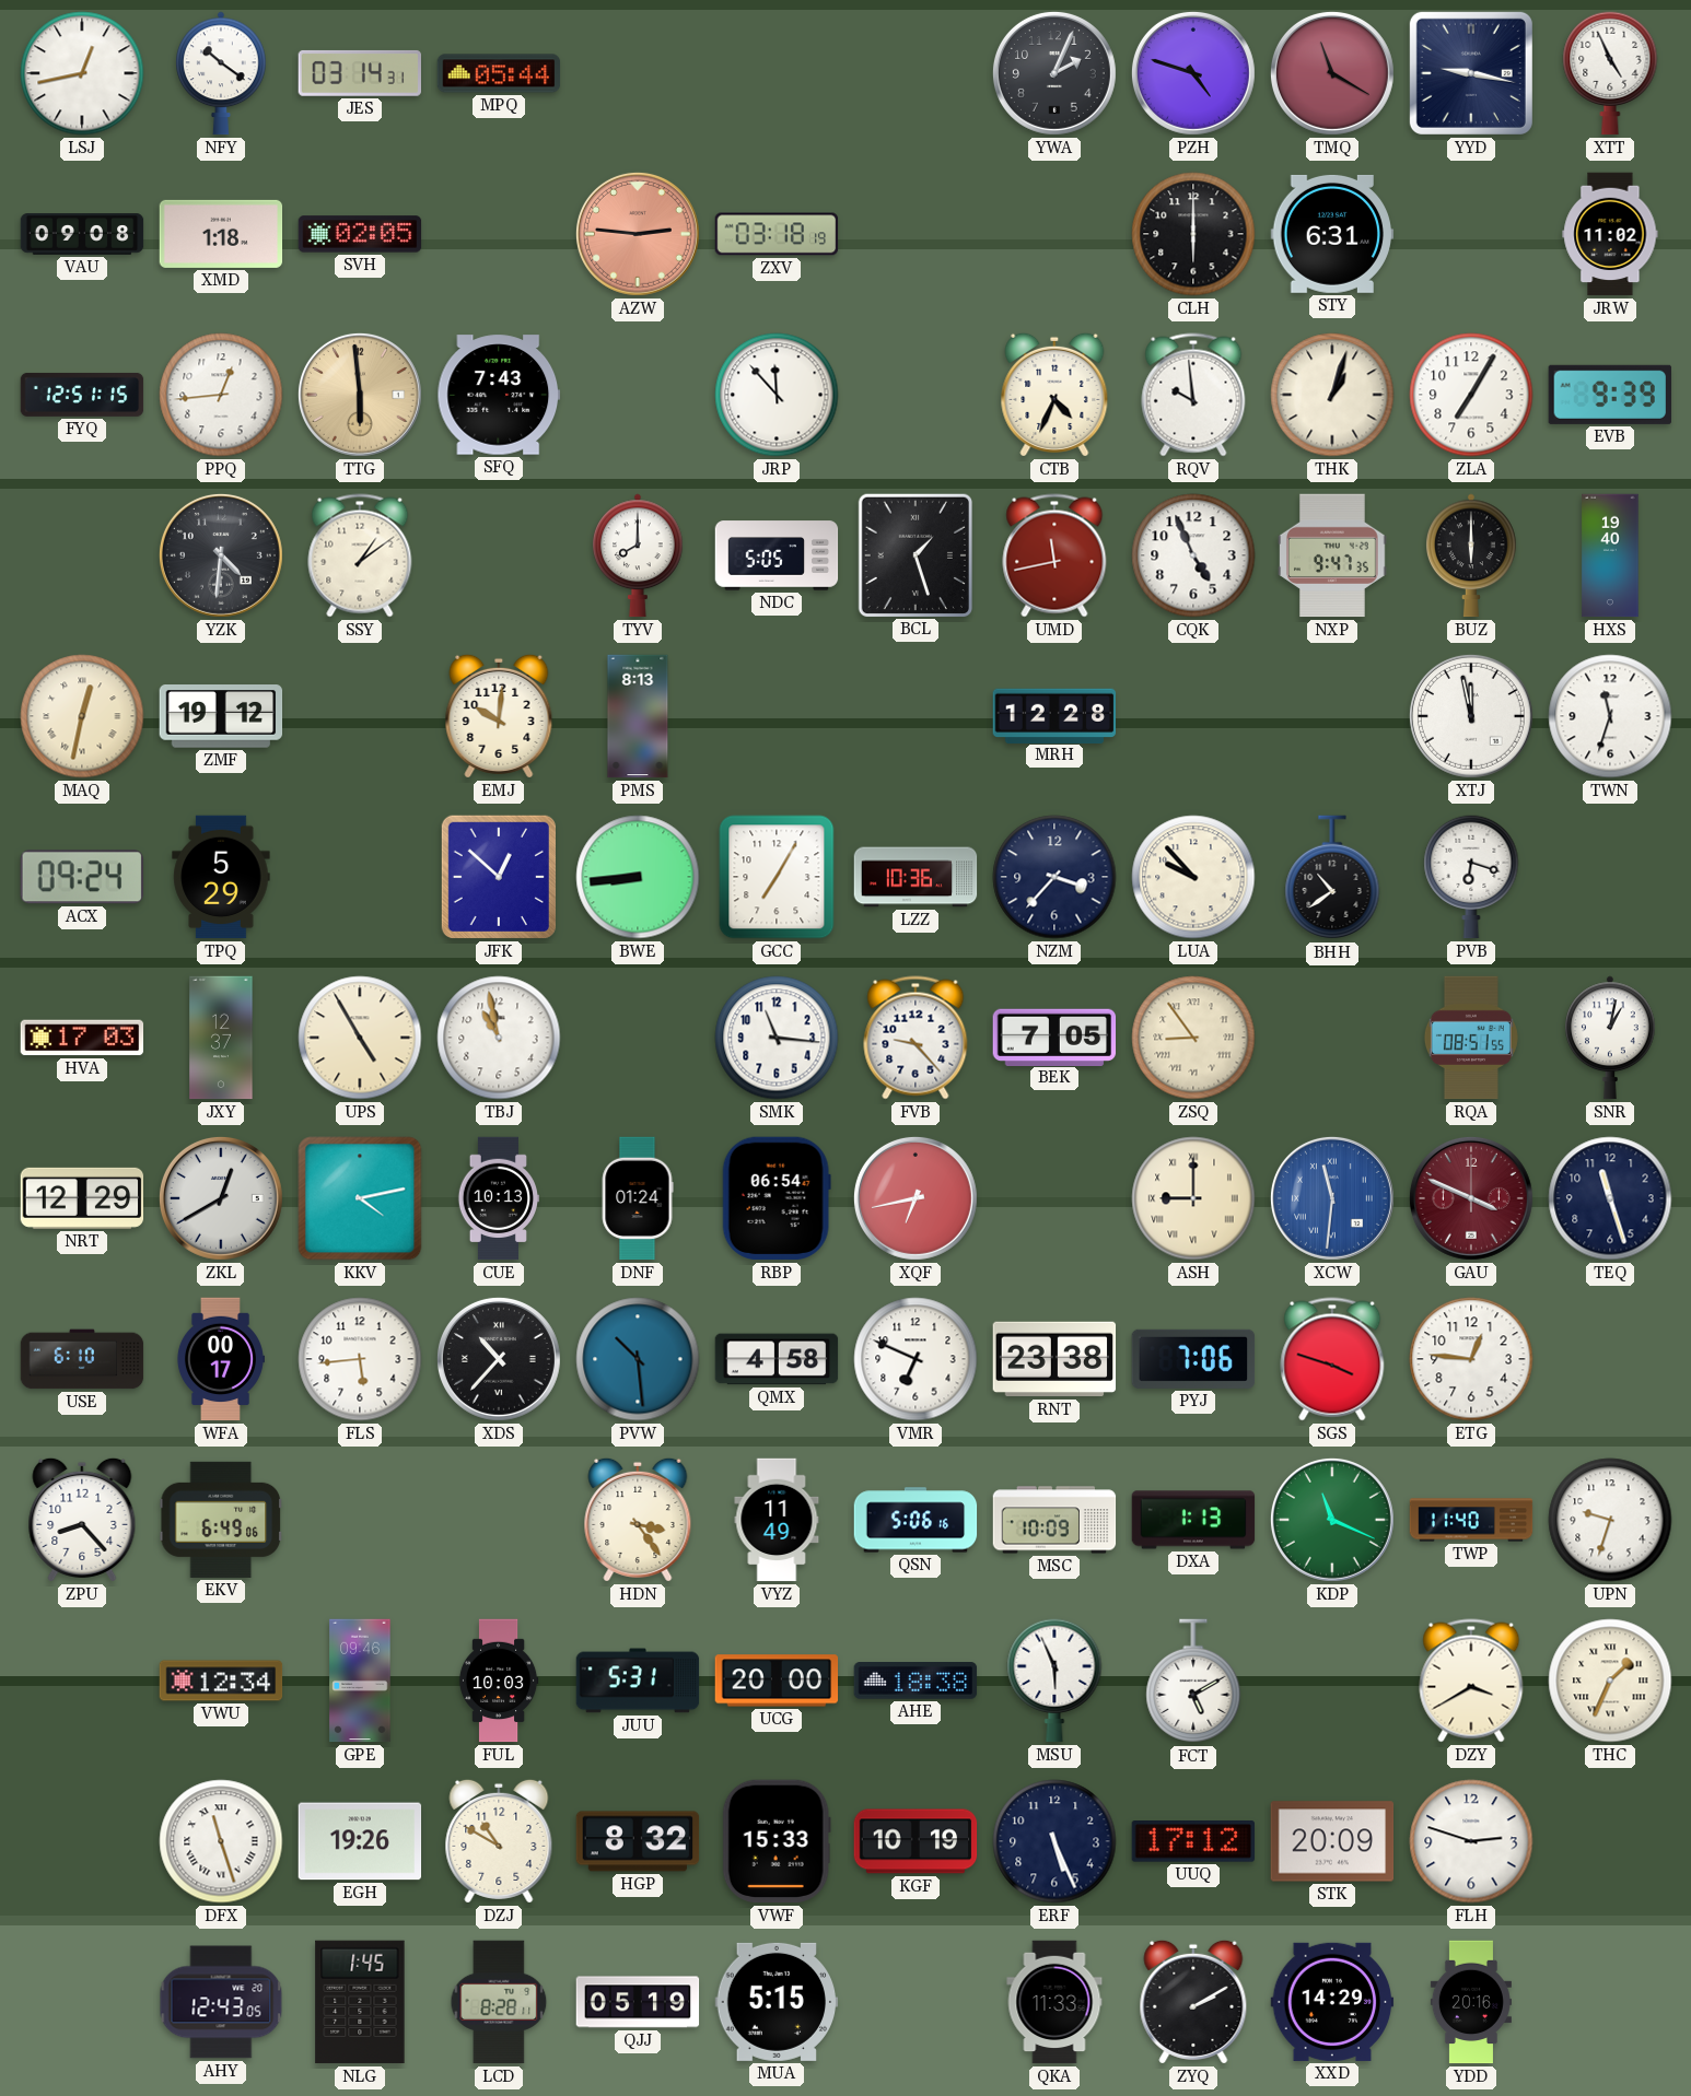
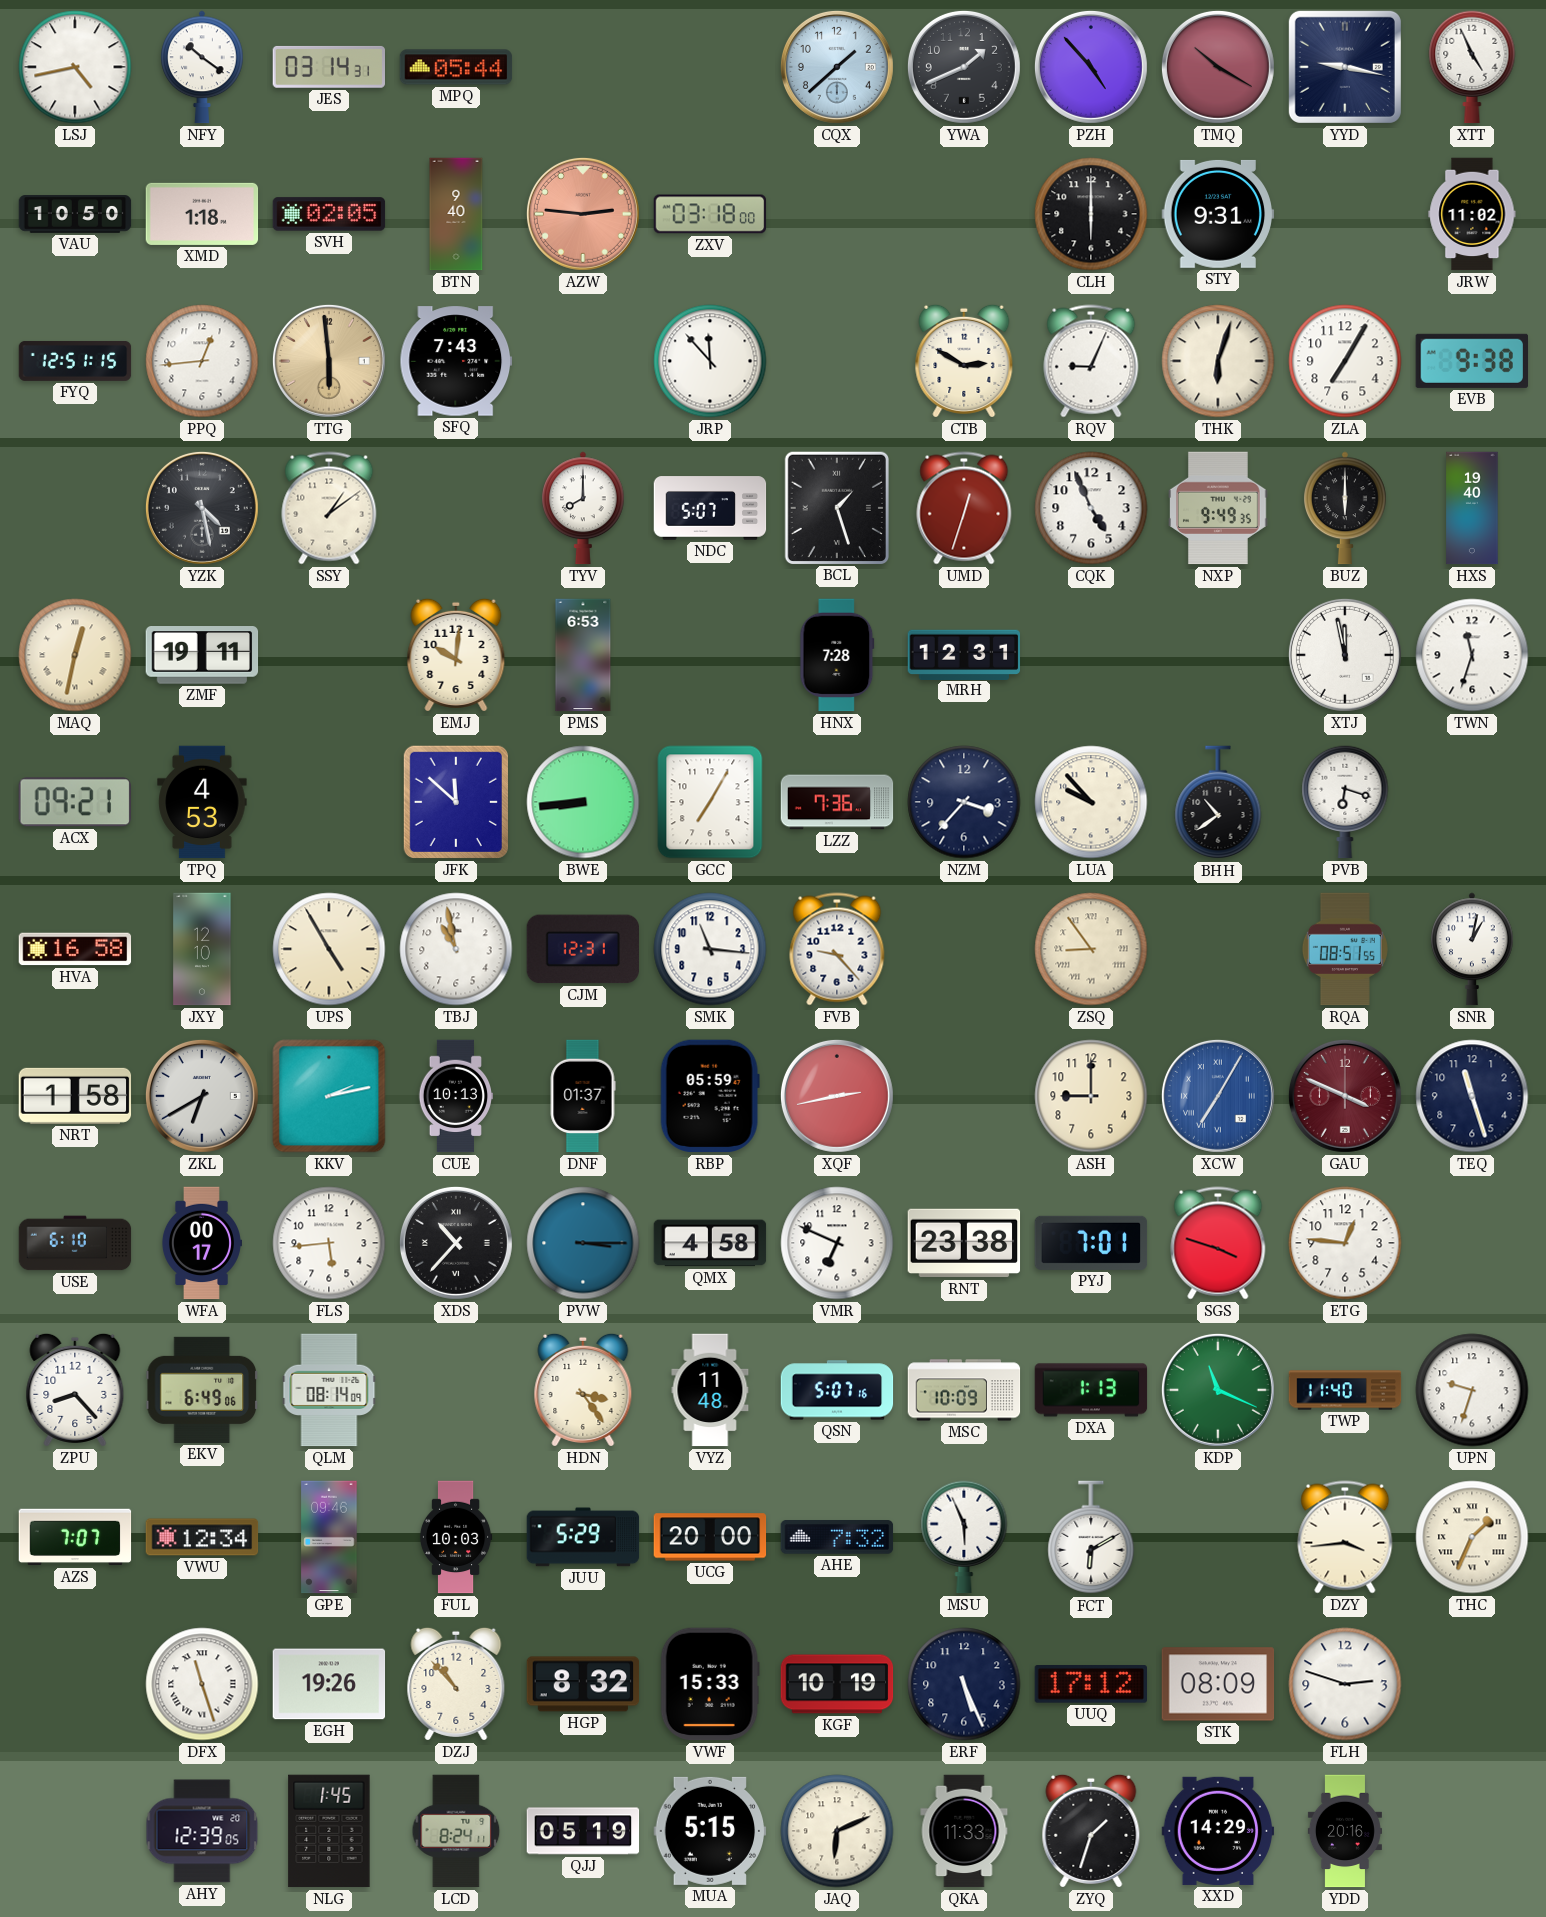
LSJ: 12:43 -> 4:43 (75, 67)
CQX: none -> 1:38 (837, 67)
YWA: 2:04 -> 1:41 (964, 67)
PZH: 4:48 -> 4:53 (1091, 67)
TMQ: 11:20 -> 10:20 (1218, 67)
VAU: 09:08 -> 10:50 (75, 214)
BTN: none -> 9:40 (456, 214)
ZXV: 03:18:19 -> 03:18:00 (710, 214)
STY: 6:31 -> 9:31 (1218, 214)
CTB: 4:34 -> 2:50 (964, 361)
RQV: 9:59 -> 9:04 (1091, 361)
THK: 1:03 -> 6:03 (1218, 361)
EVB: 9:39 -> 9:38 (1471, 361)
YZK: 4:31 -> 4:28 (202, 508)
NDC: 5:05 -> 5:07 (710, 508)
UMD: 11:43 -> 12:33 (964, 508)
NXP: 9:47 -> 9:49 (1219, 508)
ZMF: 19:12 -> 19:11 (202, 656)
PMS: 8:13 -> 6:53 (583, 655)
HNX: none -> 7:28 (837, 655)
MRH: 12:28 -> 12:31 (964, 654)
ACX: 09:24 -> 09:21 (75, 802)
TPQ: 5:29 -> 4:53 (202, 802)
JFK: 12:52 -> 11:52 (456, 802)
LZZ: 10:36 -> 7:36 (837, 802)
HVA: 17:03 -> 16:58 (75, 949)
JXY: 12:37 -> 12:10 (202, 949)
CJM: none -> 12:31 (582, 949)
BEK: 7:05 -> none (1054, 1037)
NRT: 12:29 -> 1:58 (75, 1096)
ZKL: 12:40 -> 6:40 (202, 1096)
KKV: 4:13 -> 2:13 (329, 1096)
DNF: 01:24 -> 01:37 (583, 1096)
RBP: 06:54 -> 05:59 (710, 1096)
XQF: 6:43 -> 2:43 (837, 1096)
ASH numerals: Roman -> Arabic (1091, 1096)
XCW: 11:31 -> 7:05 (1218, 1096)
PVW: 10:29 -> 3:15 (583, 1243)
PYJ: 7:06 -> 7:01 (1091, 1243)
QLM: none -> 08:14 (329, 1390)
VYZ: 11:49 -> 11:48 (710, 1390)
QSN: 5:06 -> 5:07 (837, 1390)
AZS: none -> 7:07 (75, 1537)
JUU: 5:31 -> 5:29 (583, 1537)
AHE: 18:38 -> 7:32 (837, 1537)
FCT: 5:10 -> 6:10 (1091, 1538)
DZY: 3:40 -> 3:44 (1345, 1537)
DZJ: 10:50 -> 10:53 (456, 1684)
STK: 20:09 -> 08:09 (1218, 1684)
AHY: 12:43 -> 12:39 (202, 1831)
LCD: 8:28 -> 8:24 (456, 1831)
JAQ: none -> 6:11 (837, 1831)
ZYQ: 2:10 -> 1:33 (1091, 1831)
